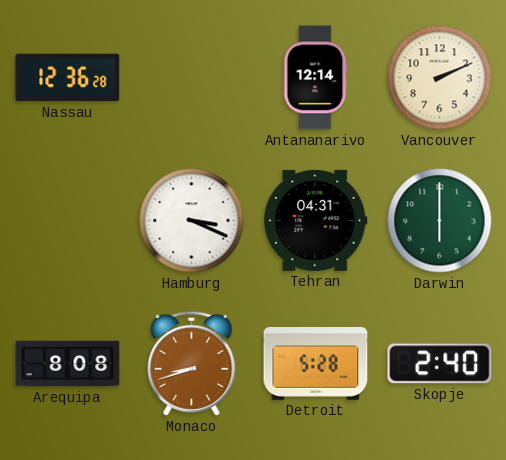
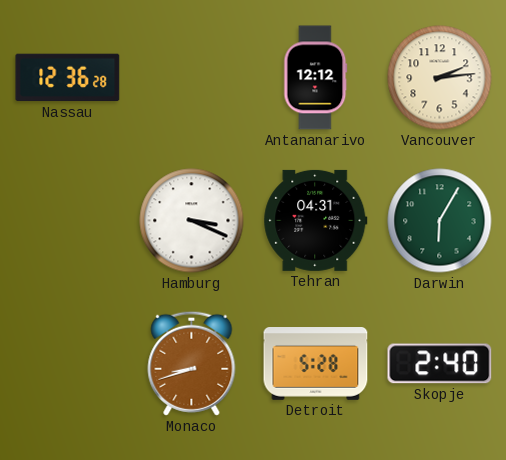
Antananarivo: 12:14 -> 12:12 (316, 78)
Vancouver: 2:11 -> 2:14 (440, 78)
Darwin: 6:00 -> 6:05 (440, 221)
Arequipa: 8:08 -> none (68, 364)
